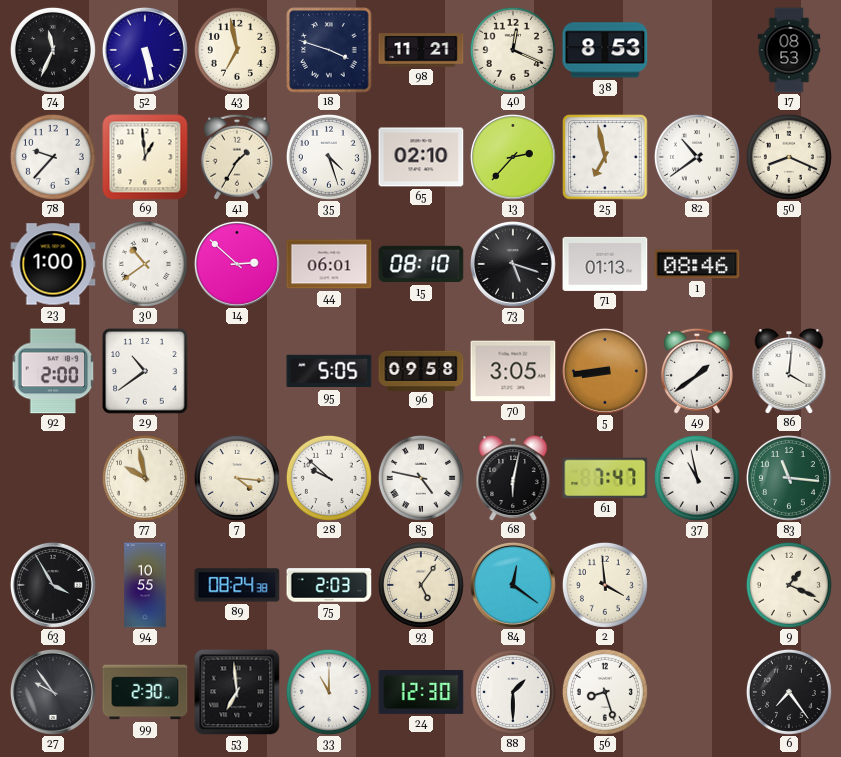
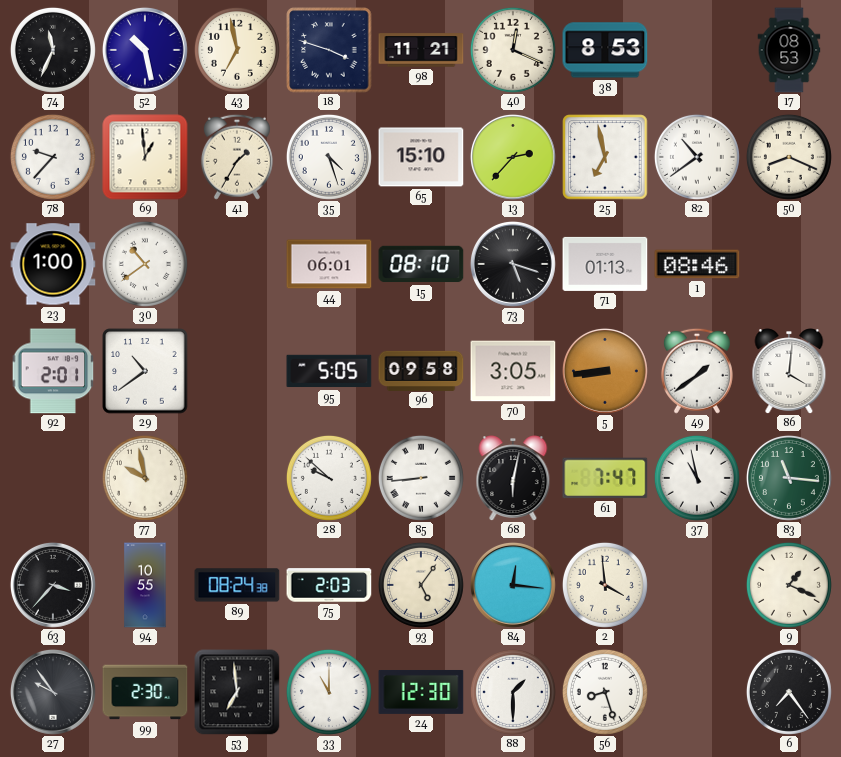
52: 5:28 -> 10:28 (145, 50)
65: 02:10 -> 15:10 (421, 157)
14: 2:52 -> none (237, 264)
92: 2:00 -> 2:01 (53, 371)
7: 4:16 -> none (237, 478)
85: 4:47 -> 8:44 (421, 478)
63: 3:55 -> 3:37 (53, 585)
84: 12:21 -> 12:16 (513, 585)
